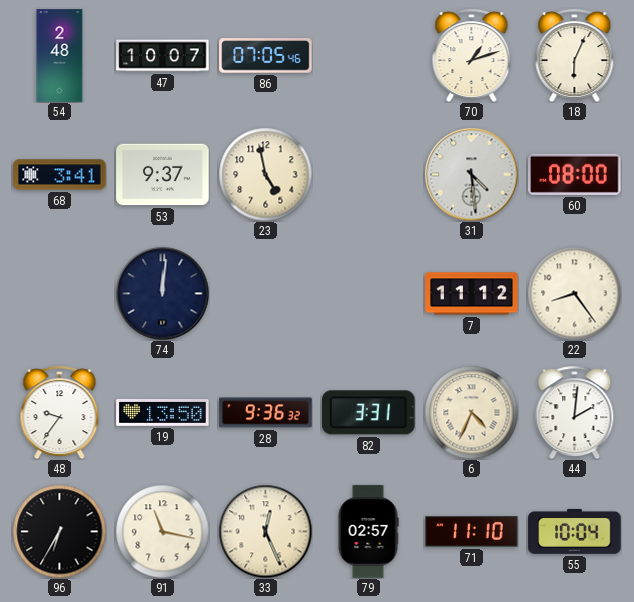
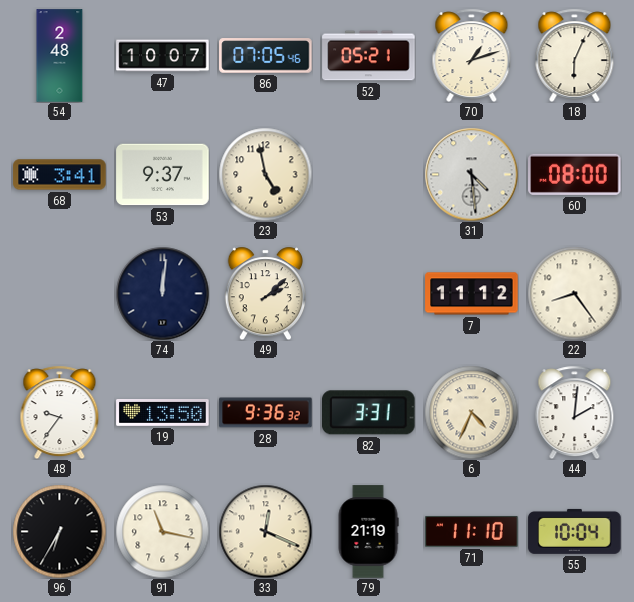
52: none -> 05:21 (369, 56)
49: none -> 2:08 (265, 293)
33: 12:26 -> 12:19 (265, 531)
79: 02:57 -> 21:19 (368, 532)
